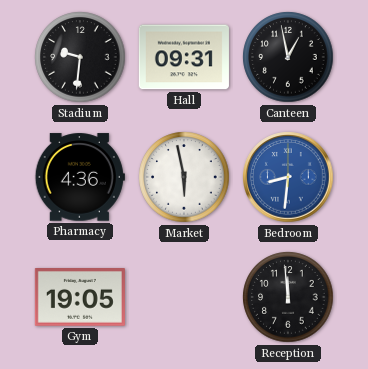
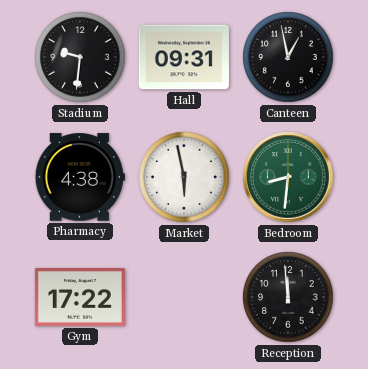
Pharmacy: 4:36 -> 4:38 (80, 177)
Bedroom dial: blue -> green (288, 177)
Gym: 19:05 -> 17:22 (80, 298)
